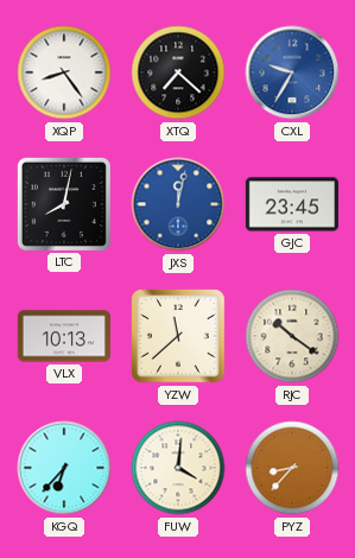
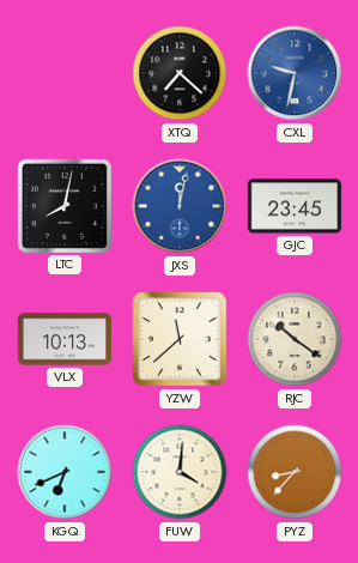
XQP: 8:24 -> none (64, 72)
CXL: 9:35 -> 9:32 (295, 73)
KGQ: 6:37 -> 6:41 (65, 472)
